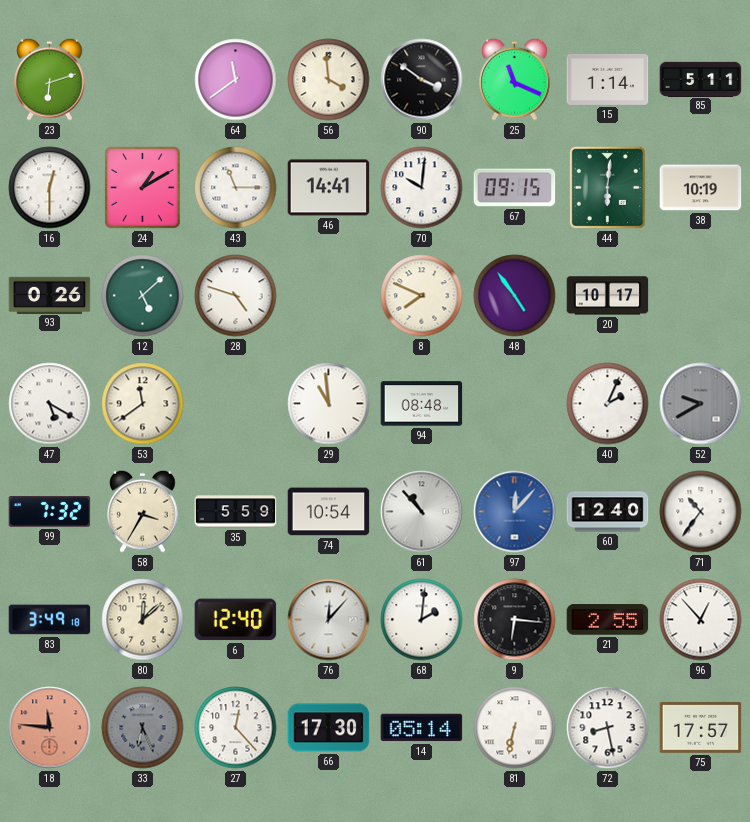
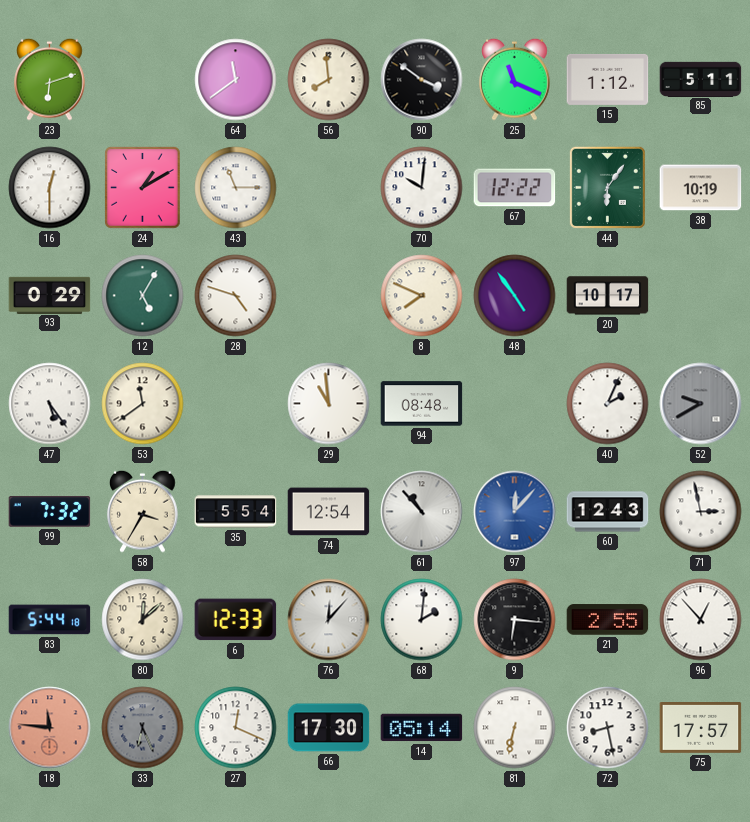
56: 3:59 -> 7:59 (329, 80)
15: 1:14 -> 1:12 (608, 79)
46: 14:41 -> none (329, 188)
67: 09:15 -> 12:22 (515, 188)
44: 6:01 -> 6:06 (607, 187)
93: 0:26 -> 0:29 (50, 295)
12: 5:08 -> 5:05 (143, 296)
47: 5:20 -> 5:24 (50, 404)
35: 5:59 -> 5:54 (236, 512)
74: 10:54 -> 12:54 (329, 512)
60: 12:40 -> 12:43 (608, 512)
71: 10:36 -> 2:58 (701, 512)
83: 3:49 -> 5:44 (50, 620)
6: 12:40 -> 12:33 (236, 620)
27: 12:23 -> 12:19 (236, 728)
